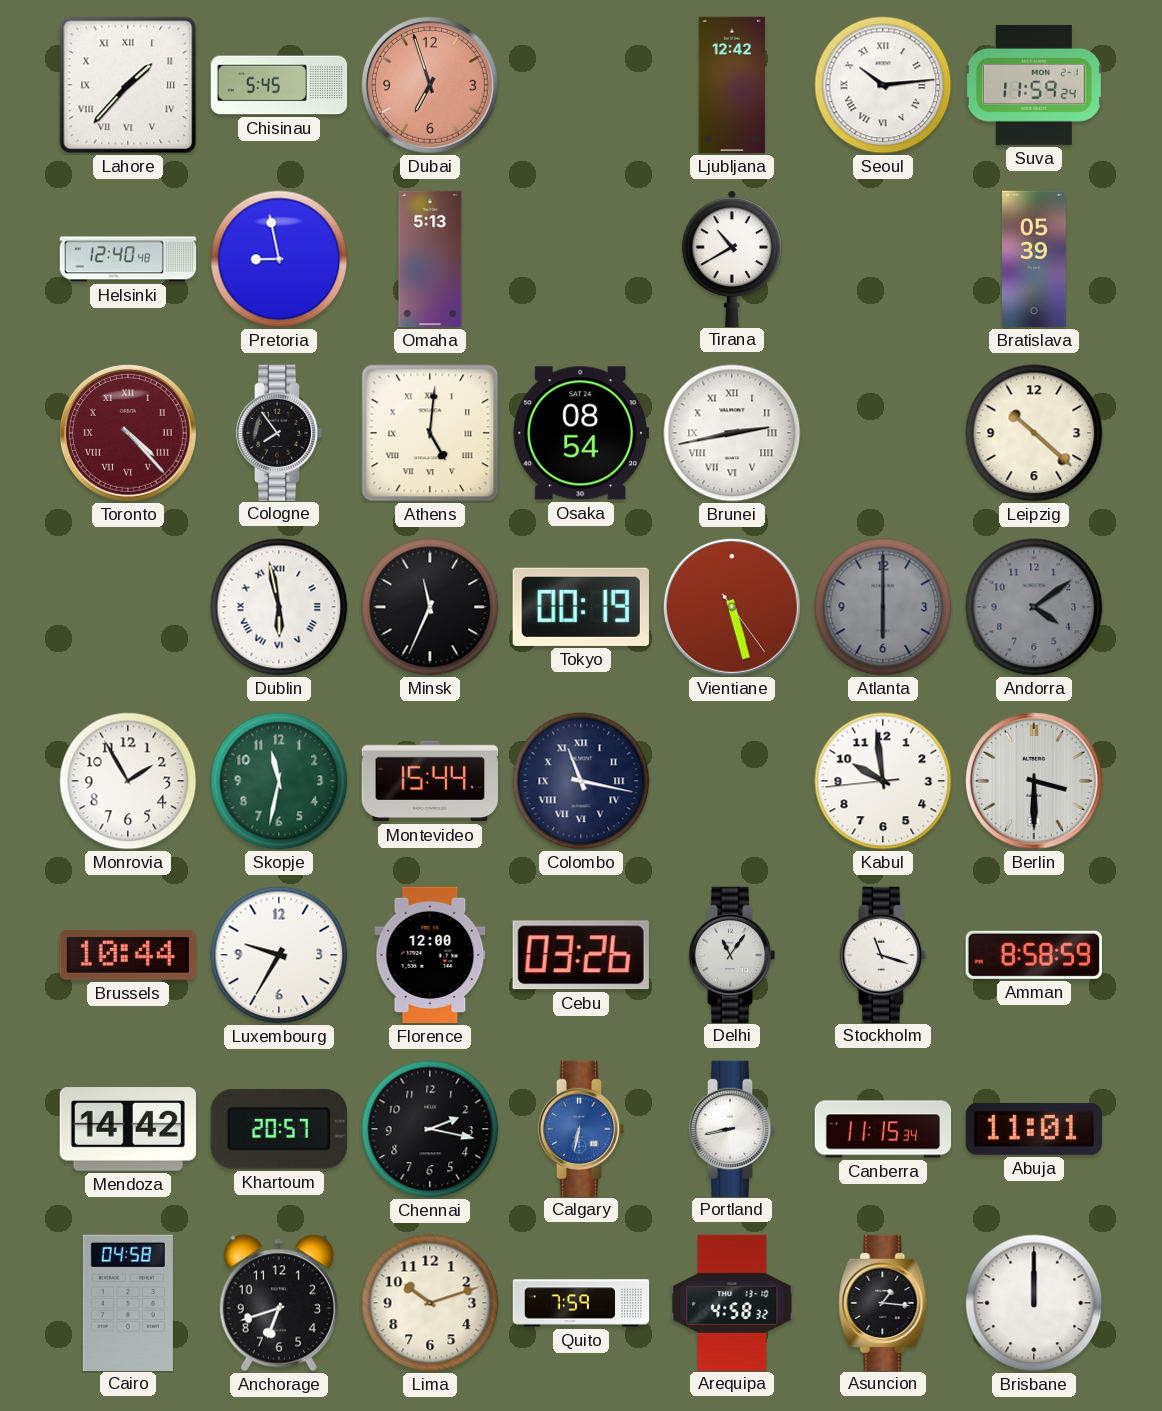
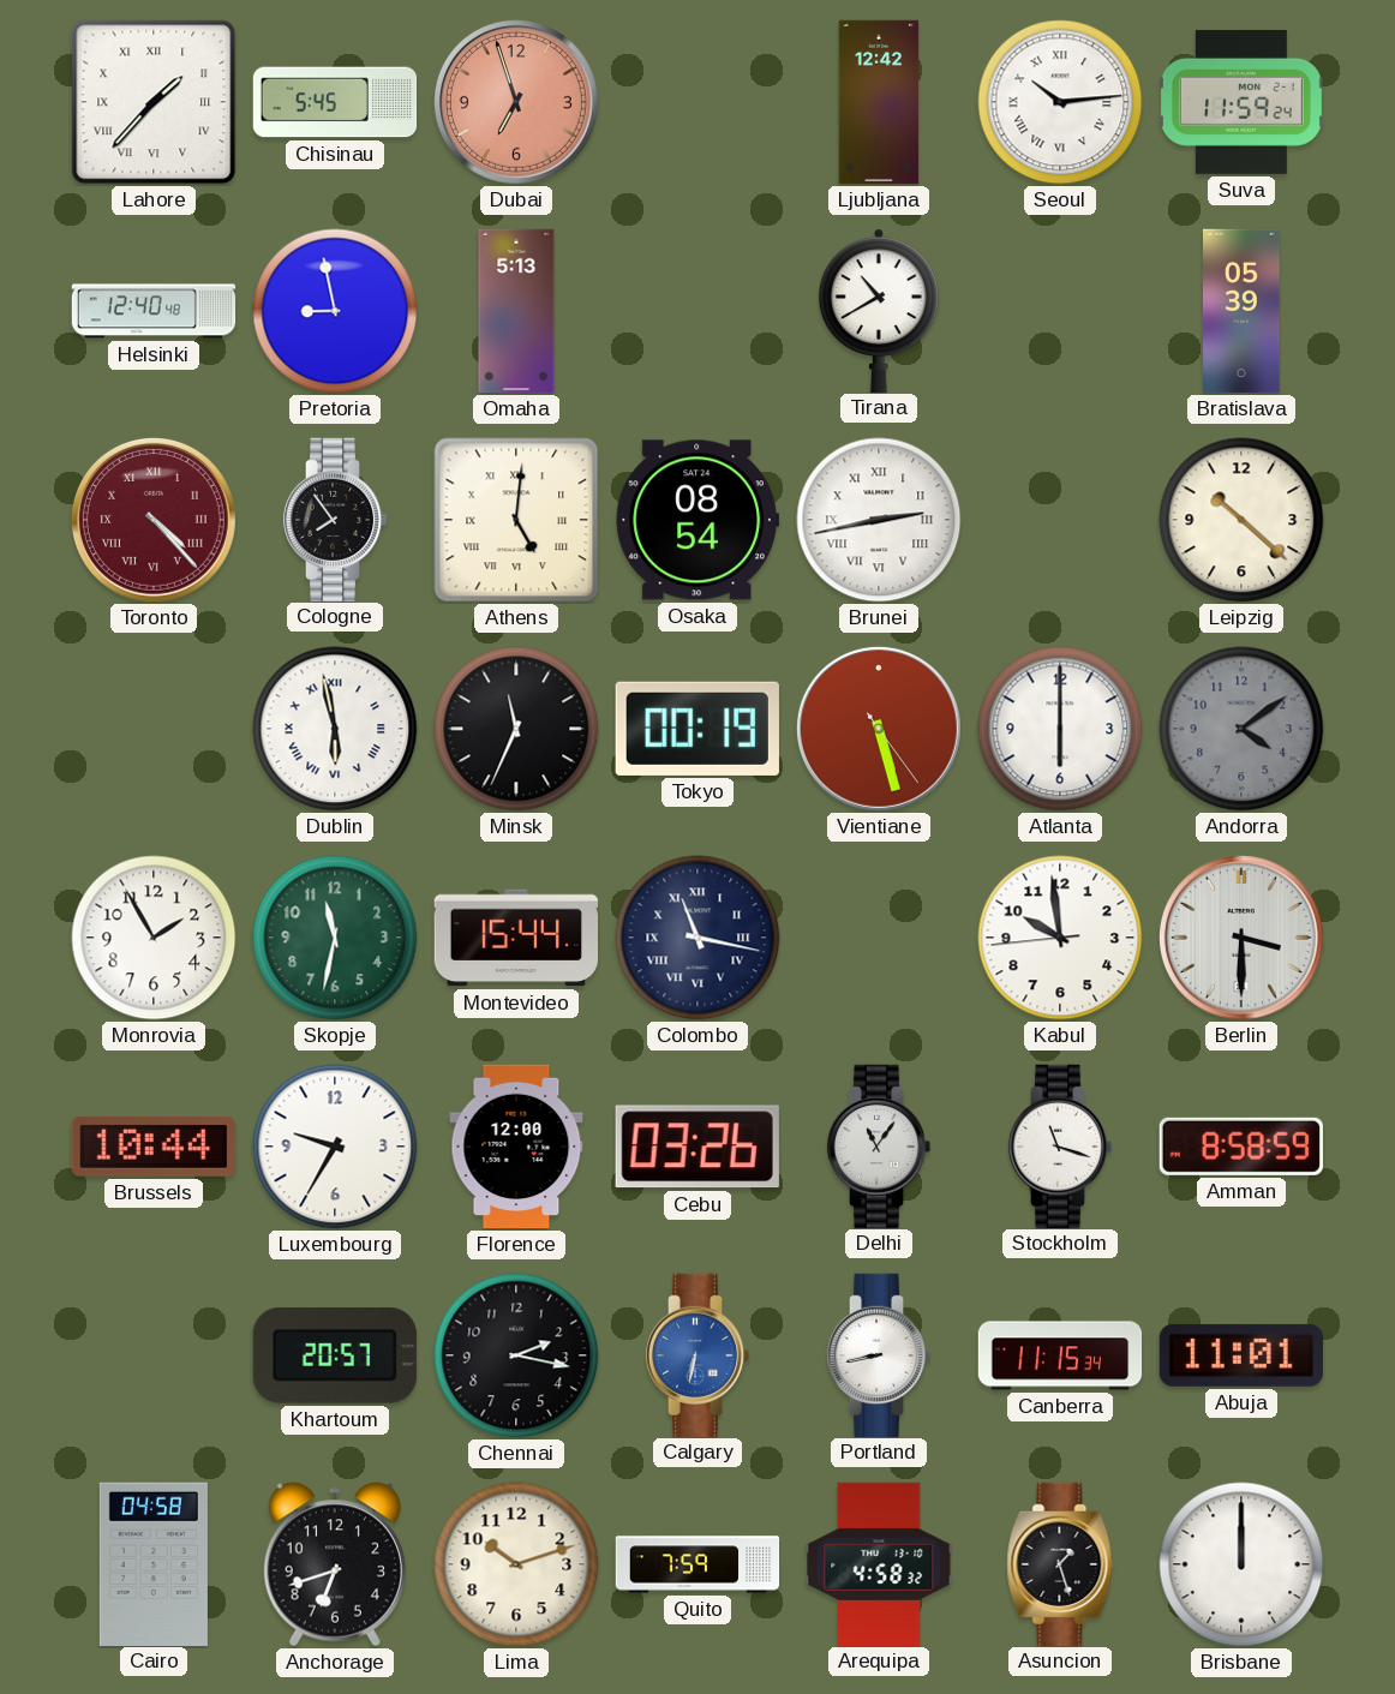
Atlanta dial: grey -> white (1060, 729)
Mendoza: 14:42 -> none (127, 1129)
Asuncion: 1:16 -> 1:27 (1060, 1563)
